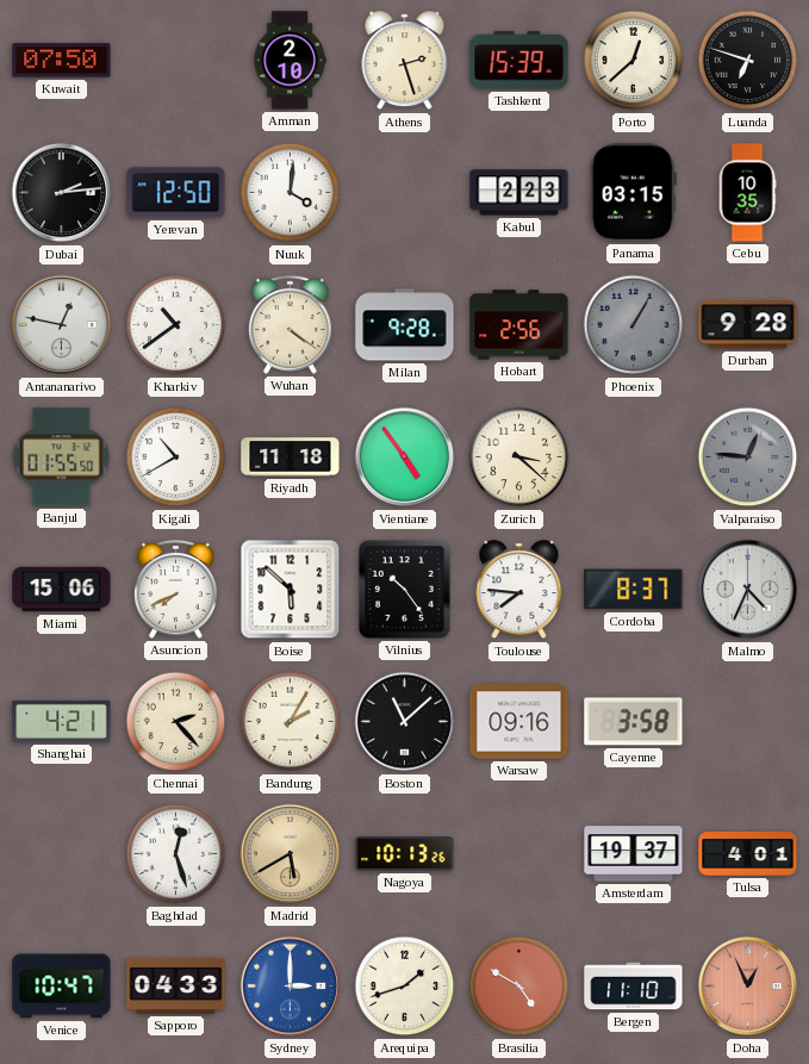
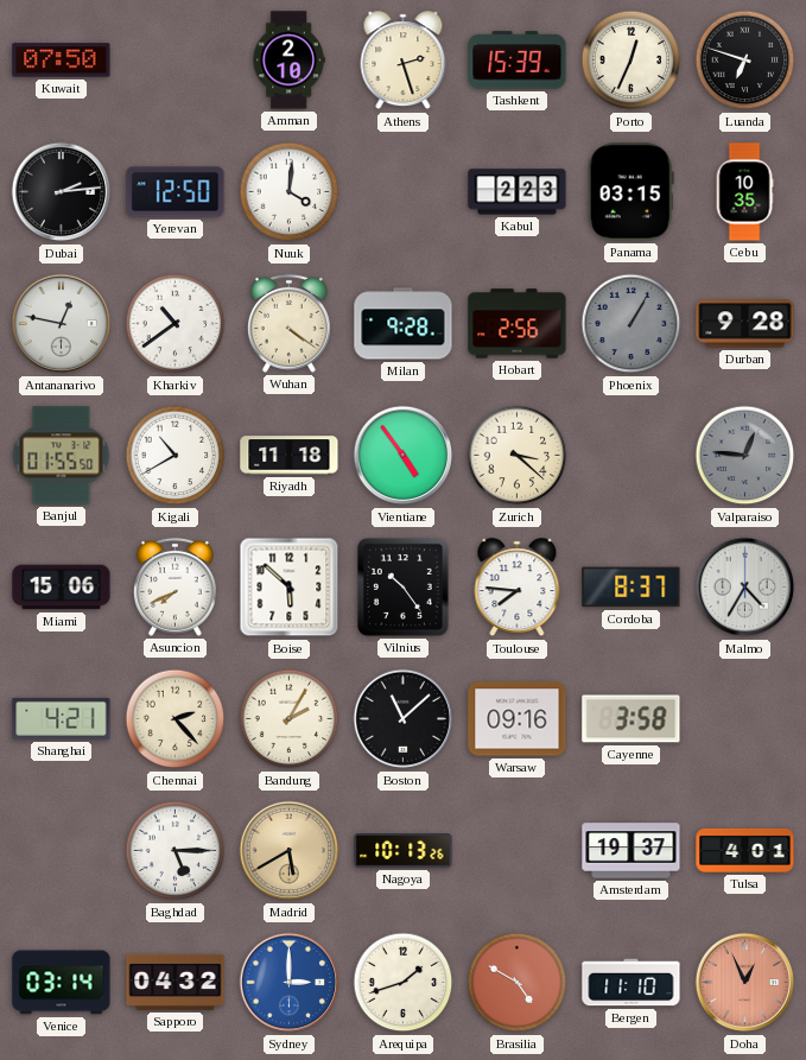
Porto: 12:38 -> 12:34 (632, 61)
Malmo: 4:34 -> 4:35 (745, 588)
Baghdad: 12:27 -> 5:15 (176, 851)
Venice: 10:47 -> 03:14 (62, 983)
Sapporo: 04:33 -> 04:32 (176, 982)
